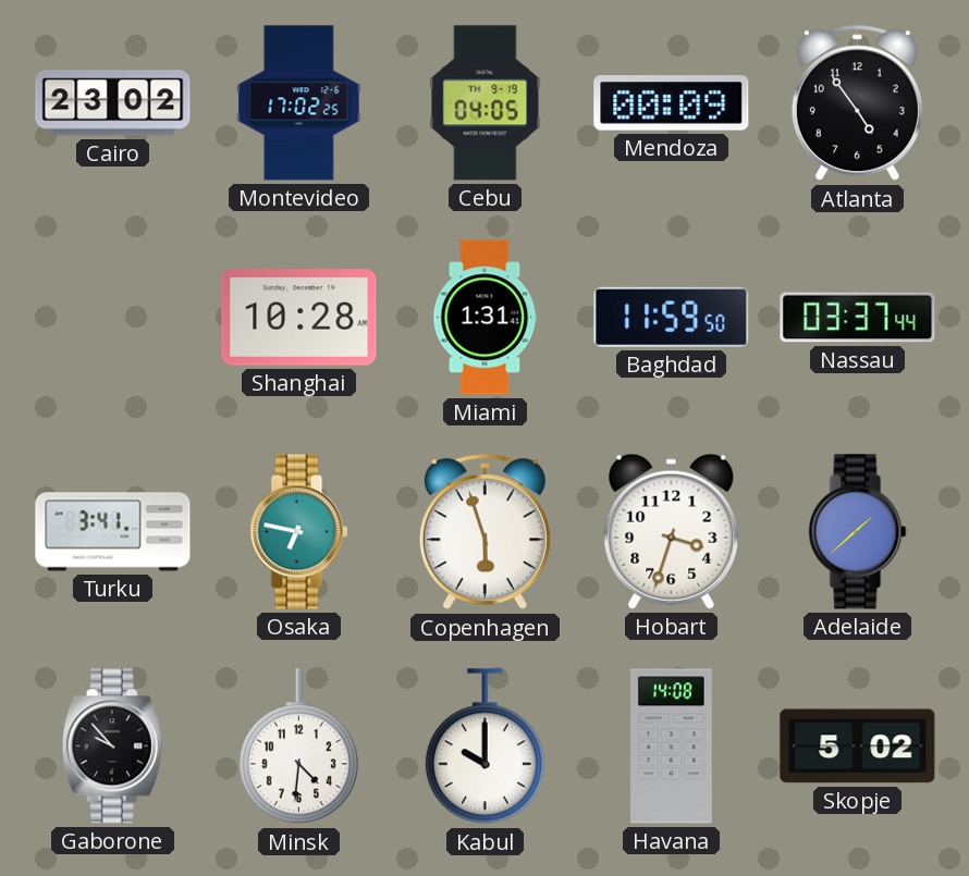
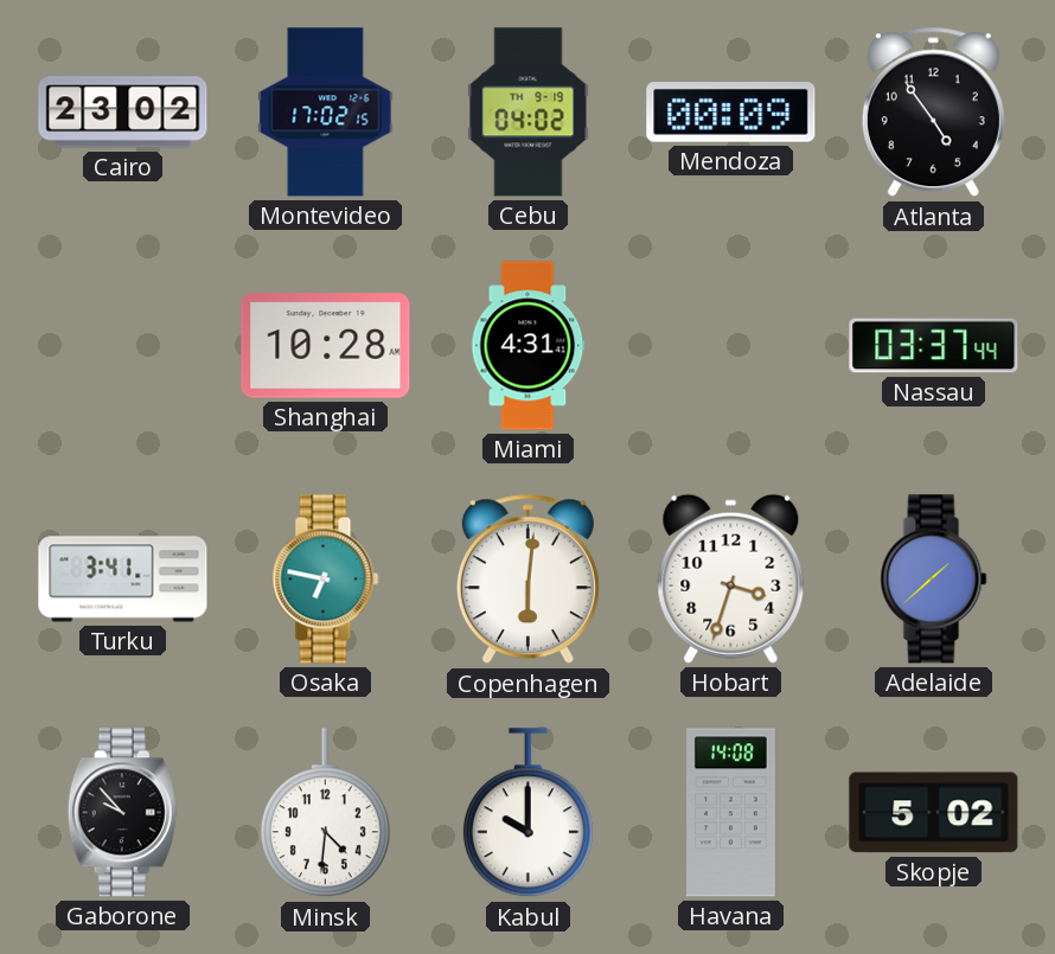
Montevideo: 17:02:25 -> 17:02:15 (326, 113)
Cebu: 04:05 -> 04:02 (529, 113)
Miami: 1:31 -> 4:31 (529, 346)
Baghdad: 11:59 -> none (672, 317)
Copenhagen: 5:57 -> 6:01 (527, 580)
